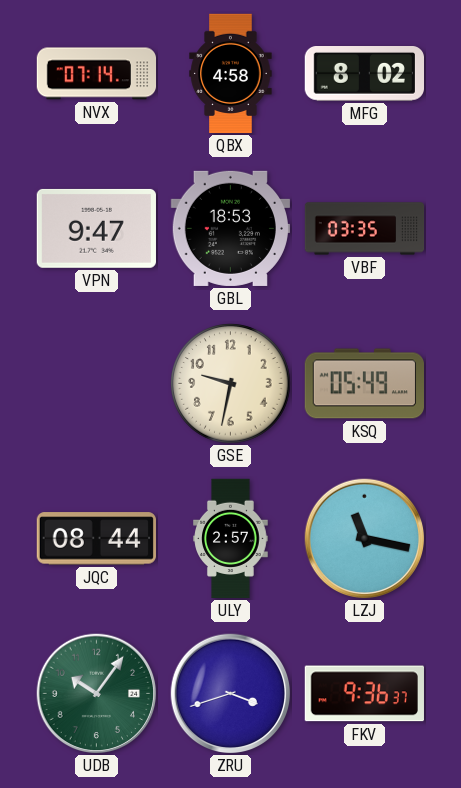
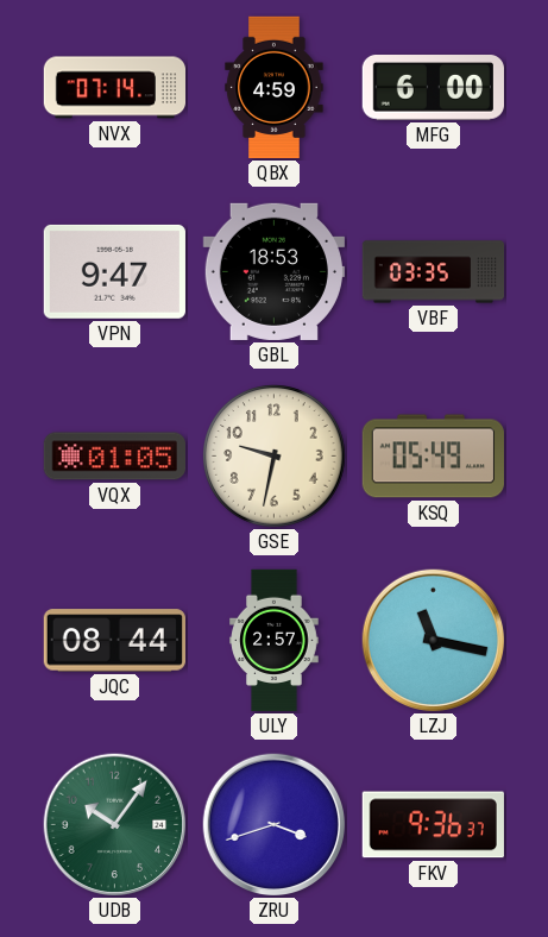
QBX: 4:58 -> 4:59 (275, 88)
MFG: 8:02 -> 6:00 (433, 88)
VQX: none -> 01:05 (114, 457)
